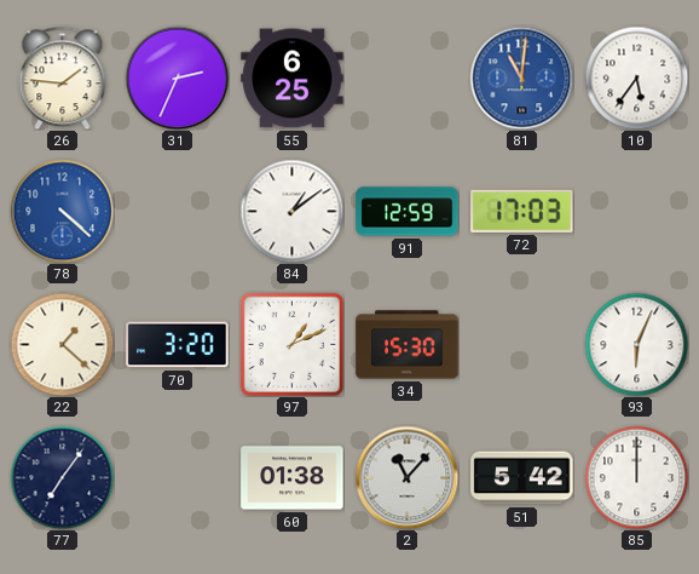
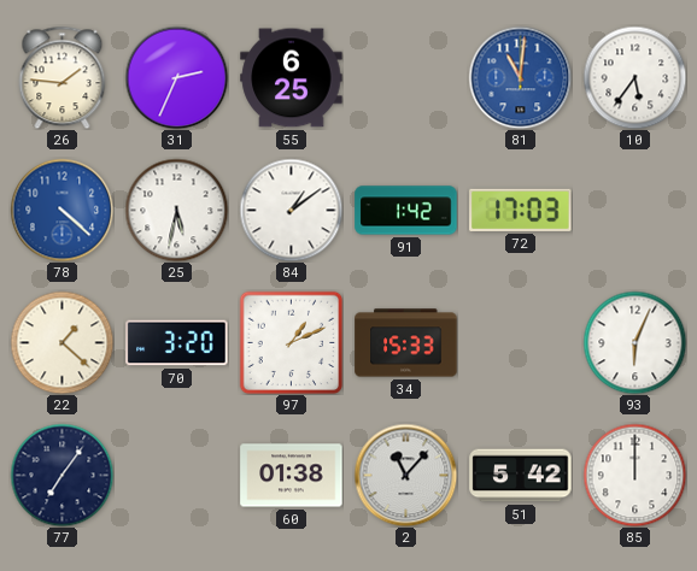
25: none -> 5:32 (176, 210)
91: 12:59 -> 1:42 (406, 211)
34: 15:30 -> 15:33 (406, 343)
